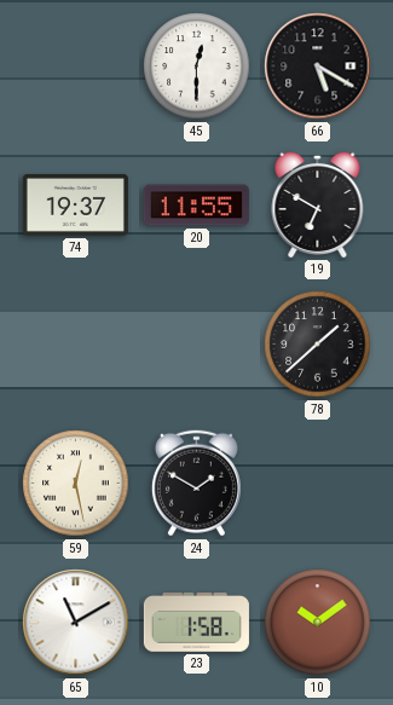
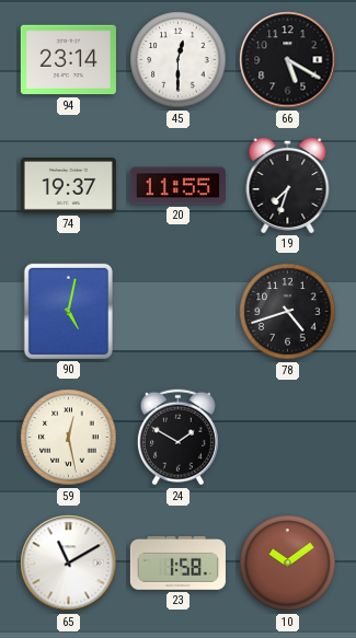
94: none -> 23:14 (68, 60)
19: 6:50 -> 7:33 (288, 185)
90: none -> 5:02 (68, 311)
78: 1:38 -> 4:42 (288, 312)
